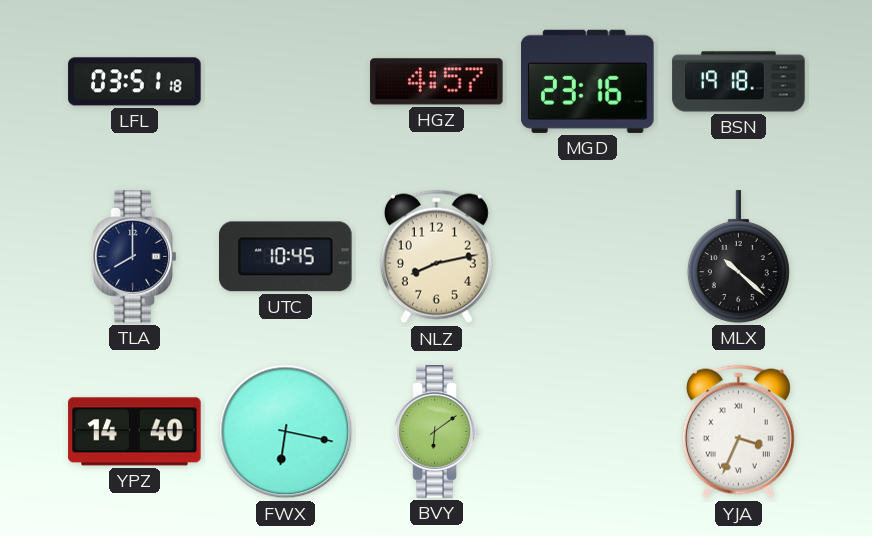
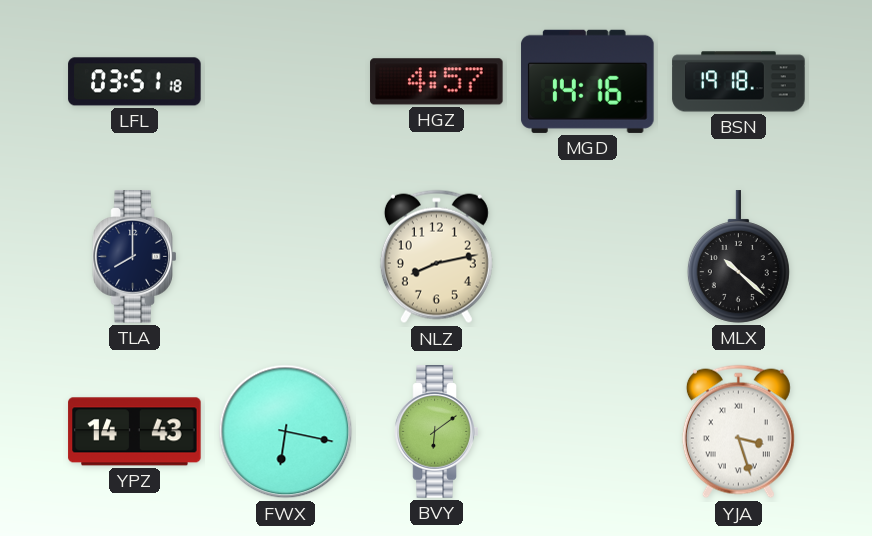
MGD: 23:16 -> 14:16 (588, 81)
UTC: 10:45 -> none (286, 257)
YPZ: 14:40 -> 14:43 (135, 432)
YJA: 3:34 -> 3:27 (738, 432)
